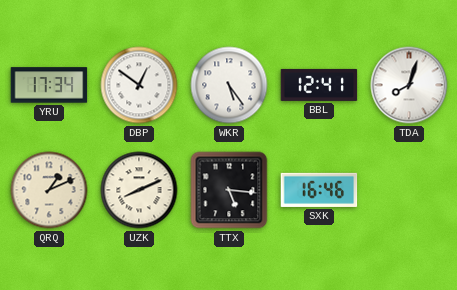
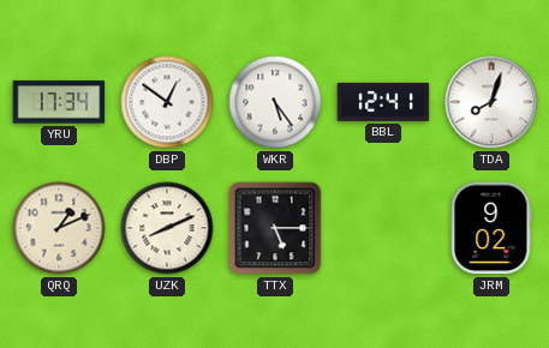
TTX: 5:16 -> 5:15 (275, 228)
SXK: 16:46 -> none (319, 190)
JRM: none -> 9:02 (491, 228)
